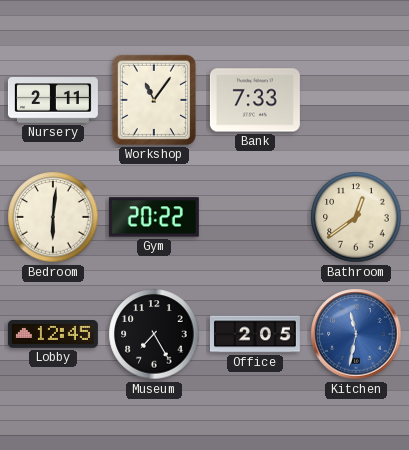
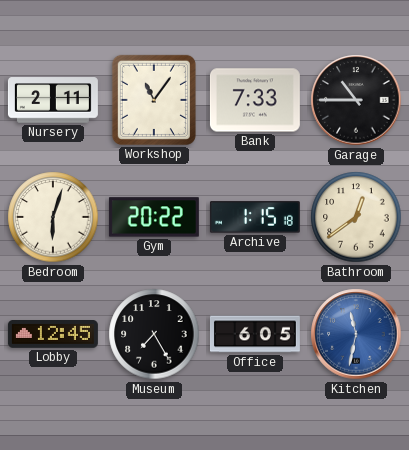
Garage: none -> 10:45 (356, 100)
Bedroom: 6:01 -> 6:03 (53, 217)
Archive: none -> 1:15 (255, 217)
Office: 2:05 -> 6:05 (255, 334)
